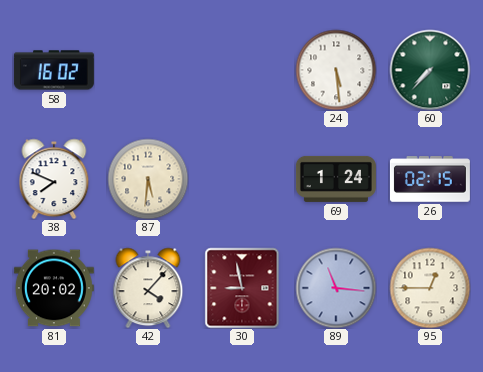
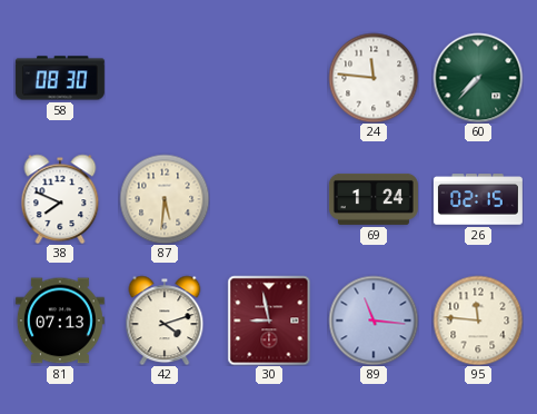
58: 16:02 -> 08:30 (60, 78)
24: 5:29 -> 11:46 (374, 78)
81: 20:02 -> 07:13 (60, 321)
42: 4:07 -> 4:12 (165, 321)
95: 12:45 -> 11:46 (478, 321)
